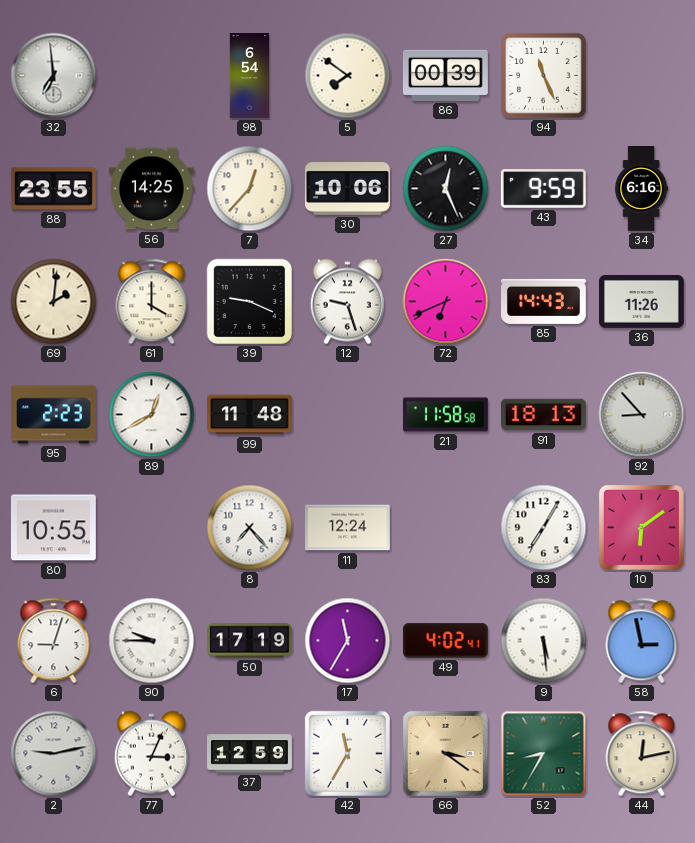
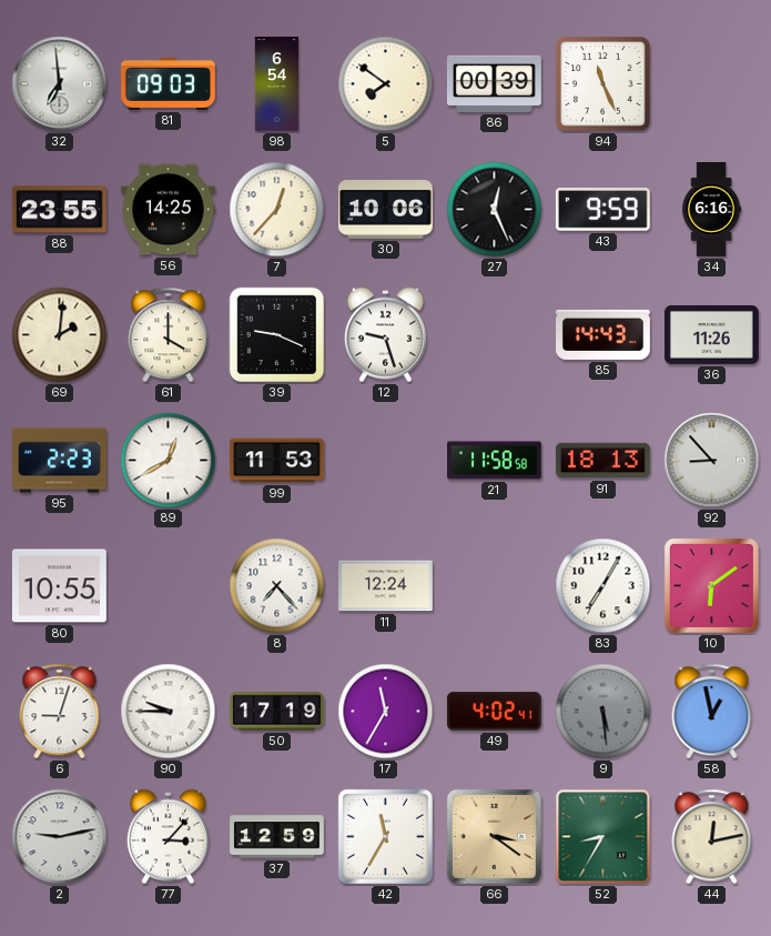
81: none -> 09:03 (169, 83)
72: 6:41 -> none (446, 302)
99: 11:48 -> 11:53 (277, 461)
9 dial: white -> grey (603, 712)
58: 2:58 -> 12:58 (712, 712)
77: 3:04 -> 3:07 (168, 837)
